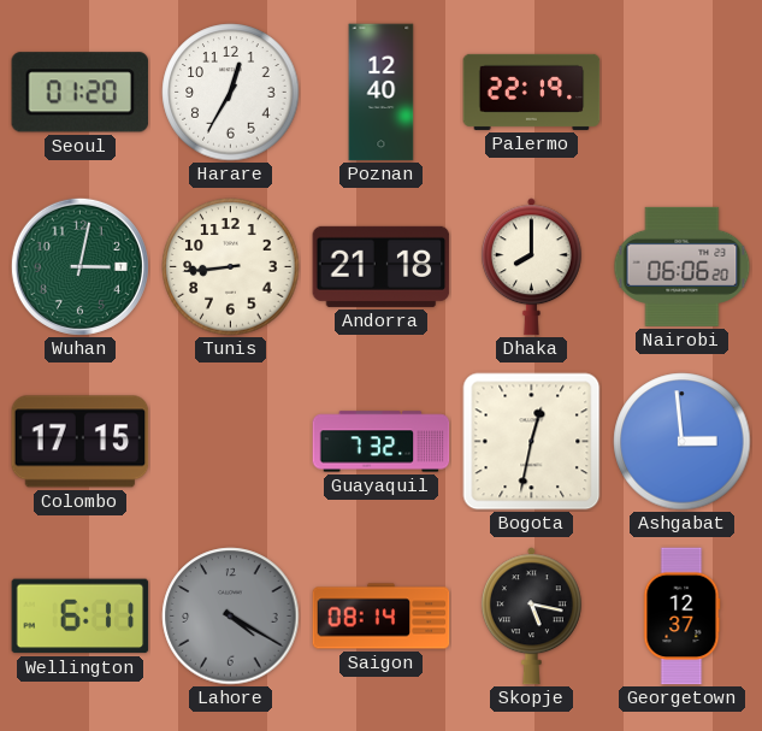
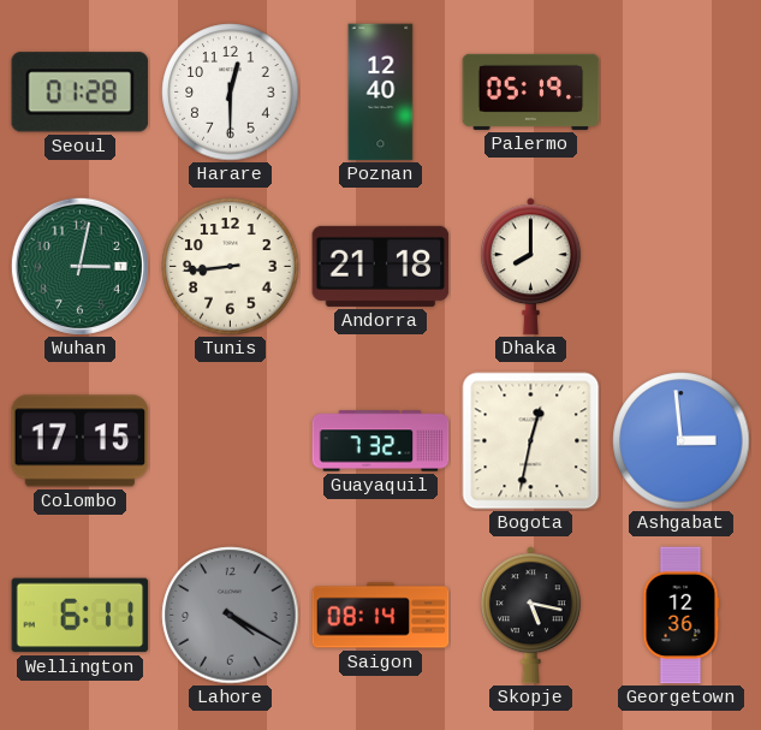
Seoul: 01:20 -> 01:28 (81, 93)
Harare: 12:35 -> 12:30 (231, 93)
Palermo: 22:19 -> 05:19 (531, 91)
Nairobi: 06:06 -> none (683, 266)
Georgetown: 12:37 -> 12:36 (680, 616)
